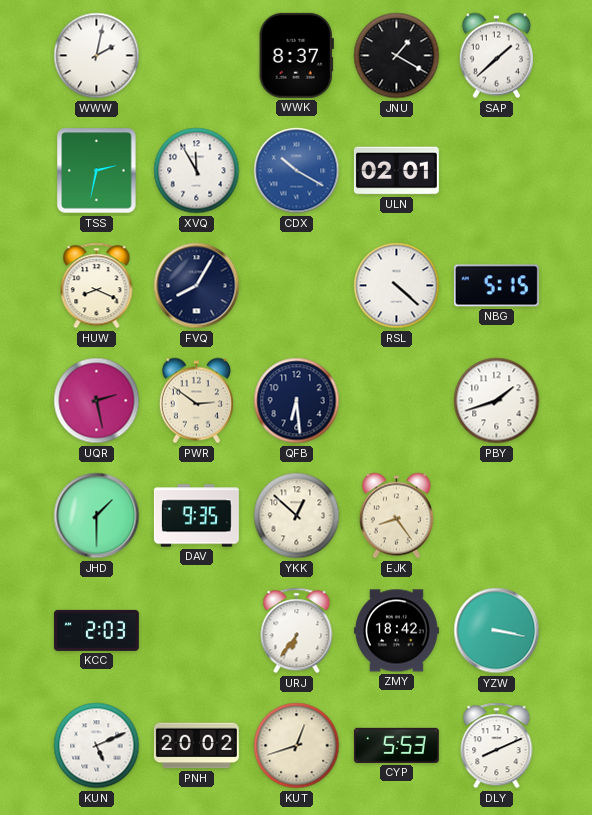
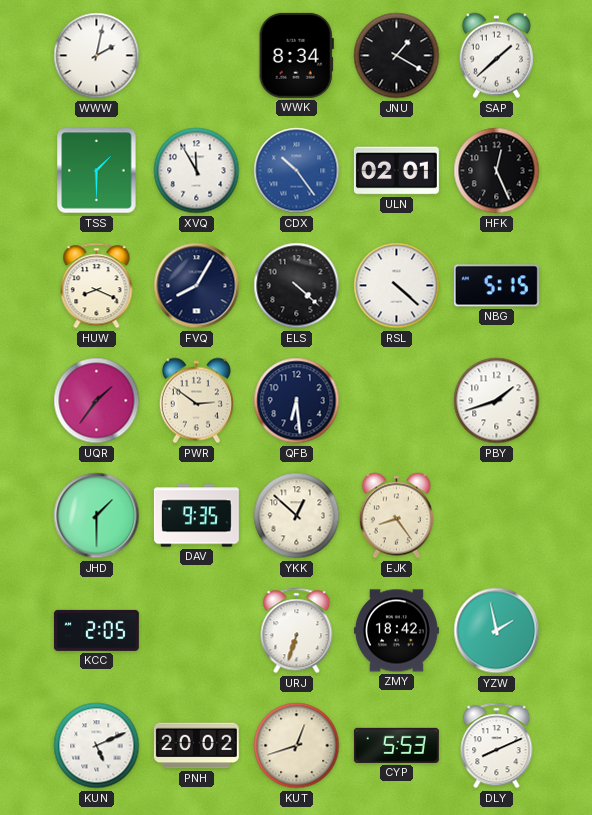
WWK: 8:37 -> 8:34 (296, 55)
TSS: 2:32 -> 1:30 (97, 171)
CDX: 10:20 -> 10:24 (297, 171)
HFK: none -> 12:26 (497, 171)
ELS: none -> 4:22 (297, 286)
UQR: 2:28 -> 1:36 (97, 401)
KCC: 2:03 -> 2:05 (96, 630)
URJ: 6:36 -> 6:33 (297, 631)
YZW: 3:17 -> 1:58 (497, 631)
